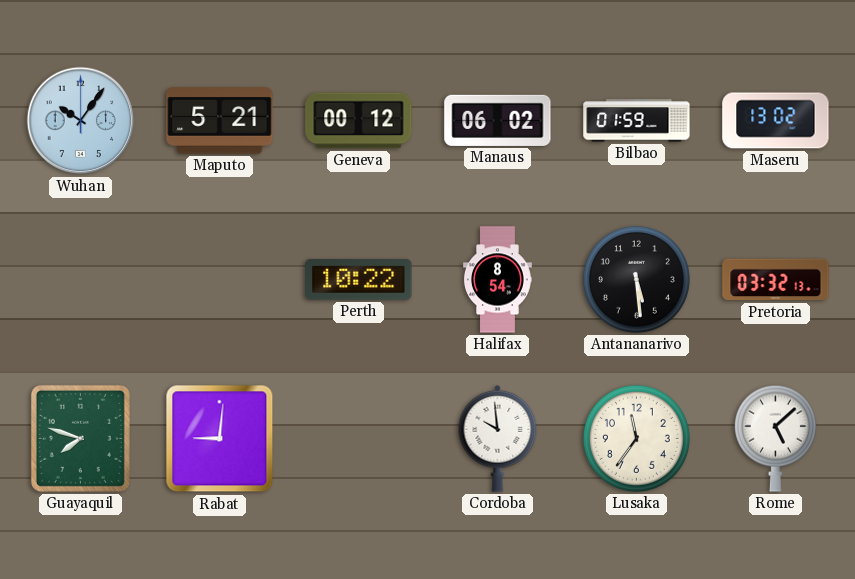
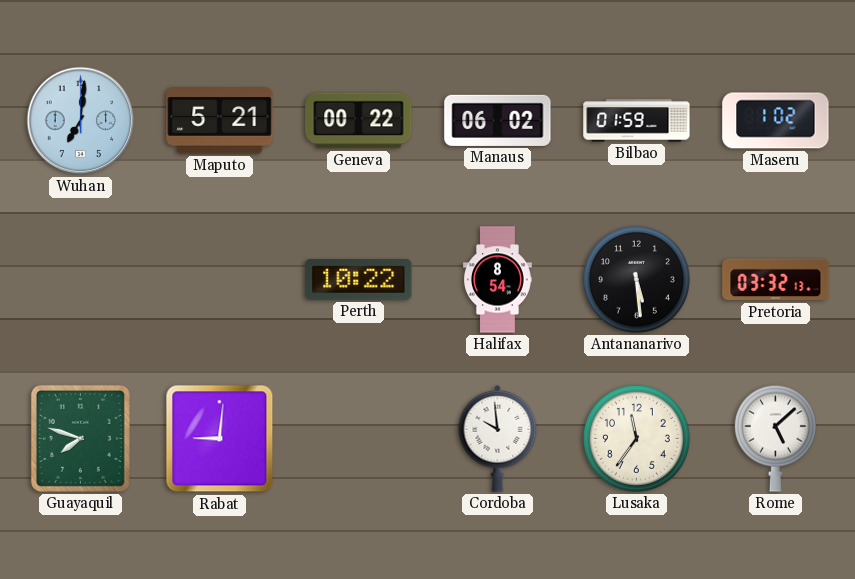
Wuhan: 10:06 -> 7:01 (81, 121)
Geneva: 00:12 -> 00:22 (359, 121)
Maseru: 13:02 -> 1:02 (776, 121)
